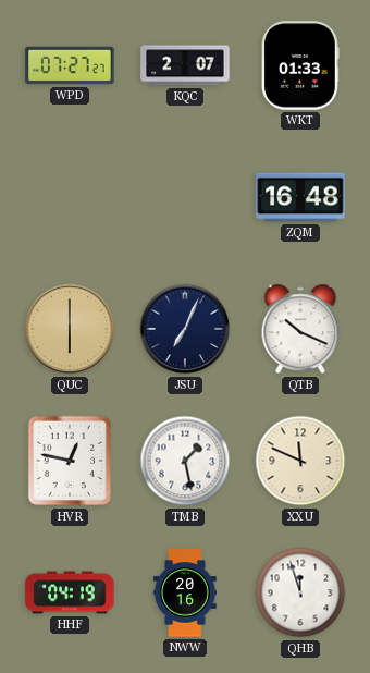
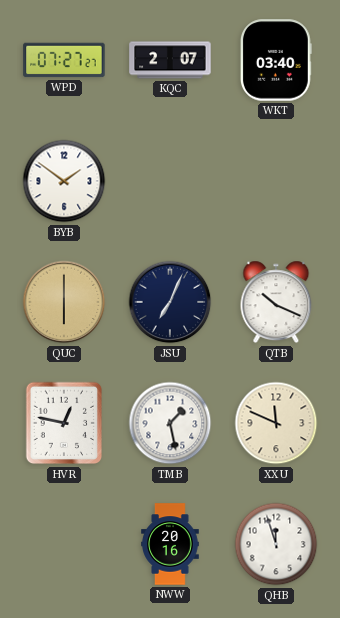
WKT: 01:33 -> 03:40 (276, 60)
BYB: none -> 1:51 (64, 181)
ZQM: 16:48 -> none (300, 197)
HHF: 04:19 -> none (70, 592)
